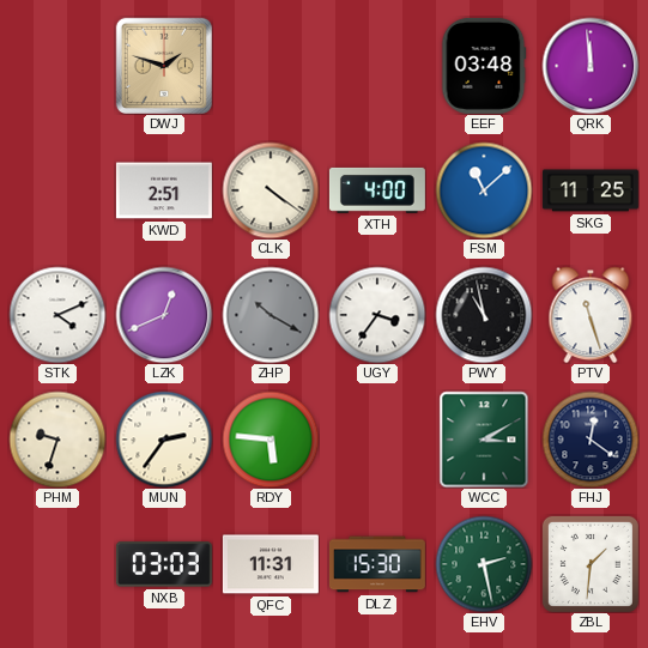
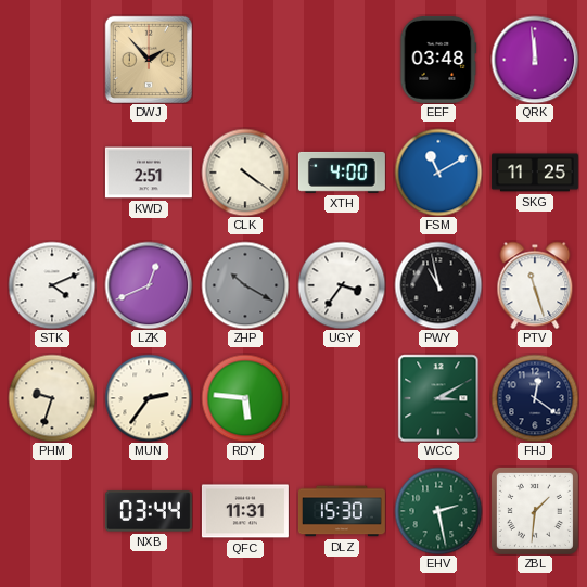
DWJ: 1:48 -> 1:53 (148, 59)
FSM: 11:08 -> 11:10 (438, 173)
NXB: 03:03 -> 03:44 (149, 511)
